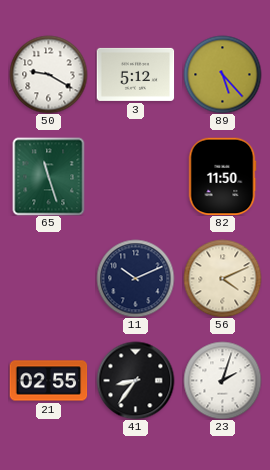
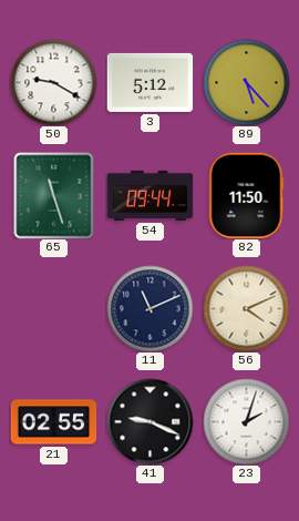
54: none -> 09:44 (149, 195)
11: 10:11 -> 11:11 (149, 308)
41: 8:36 -> 9:19 (149, 421)
